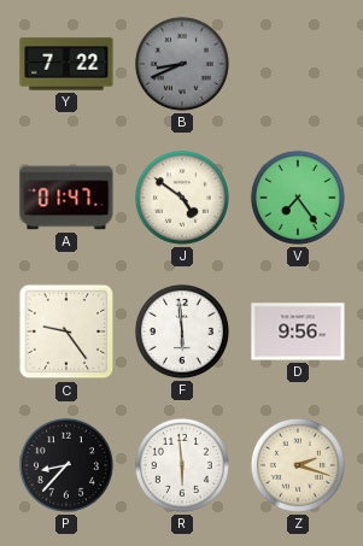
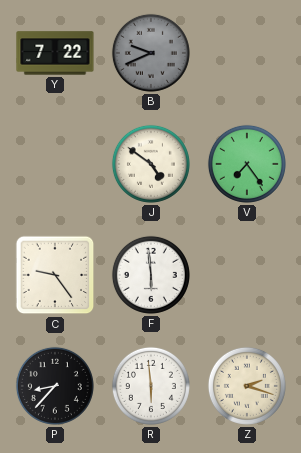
B: 8:41 -> 9:41 (151, 53)
A: 01:47 -> none (66, 198)
D: 9:56 -> none (298, 331)
